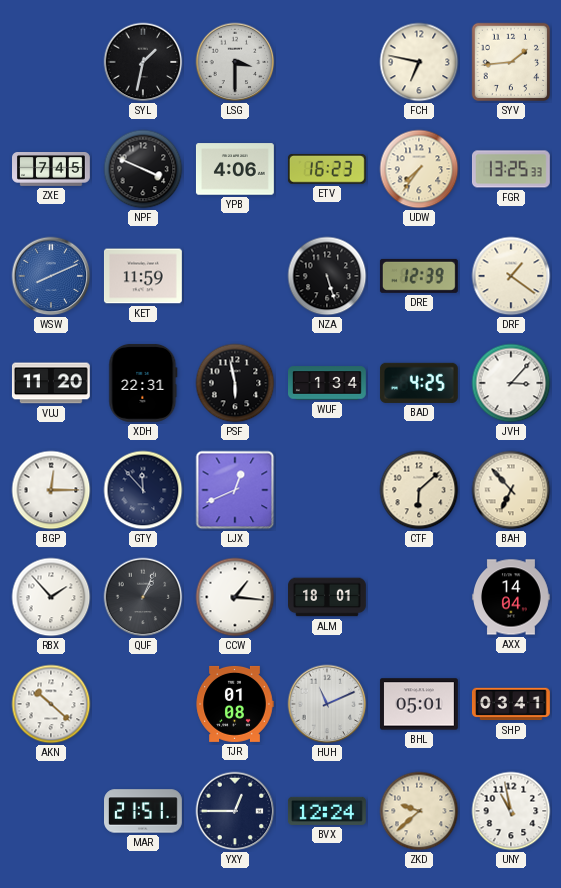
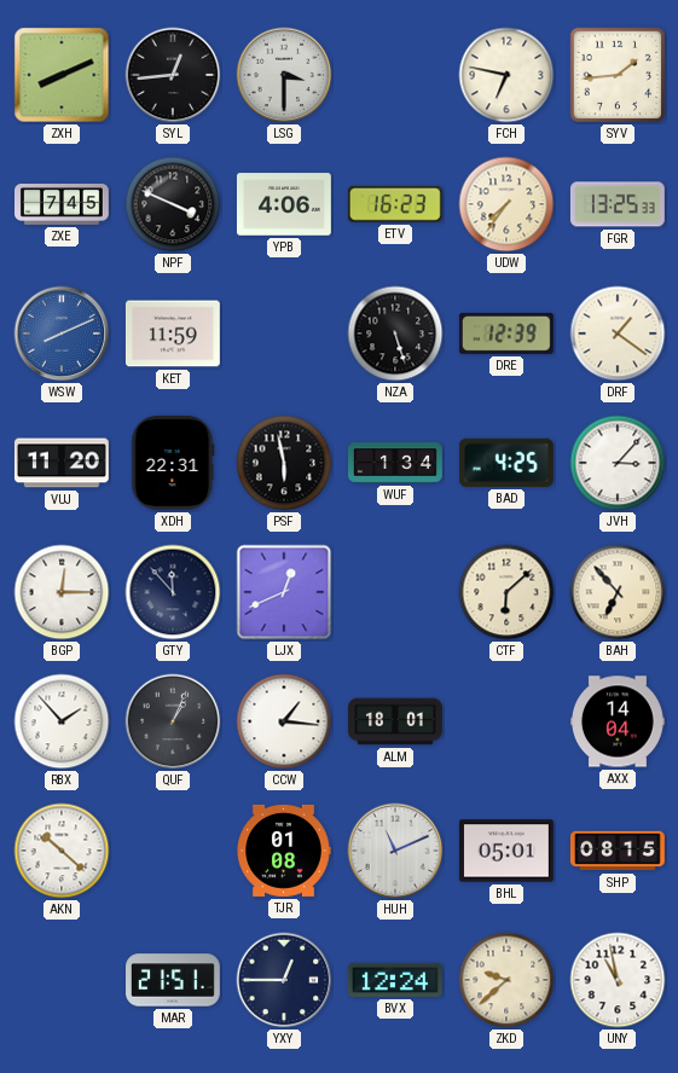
ZXH: none -> 8:11 (62, 75)
SYL: 1:32 -> 12:44 (173, 75)
SHP: 03:41 -> 08:15 (618, 851)
